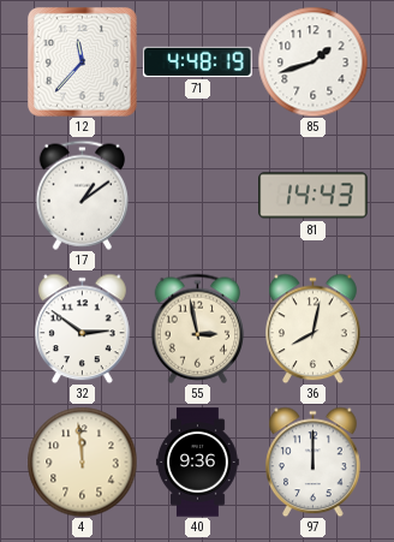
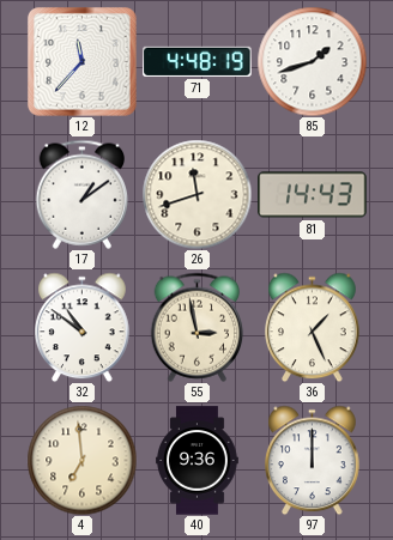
26: none -> 11:42 (196, 194)
32: 2:51 -> 10:51 (83, 327)
36: 8:02 -> 1:26 (313, 327)
4: 11:59 -> 6:59 (81, 460)
